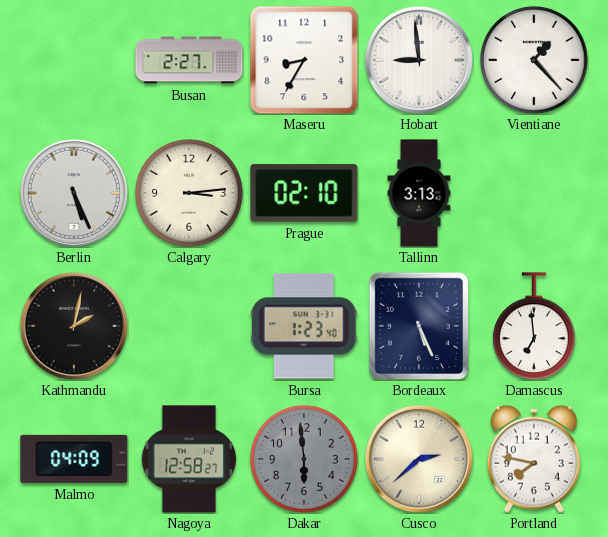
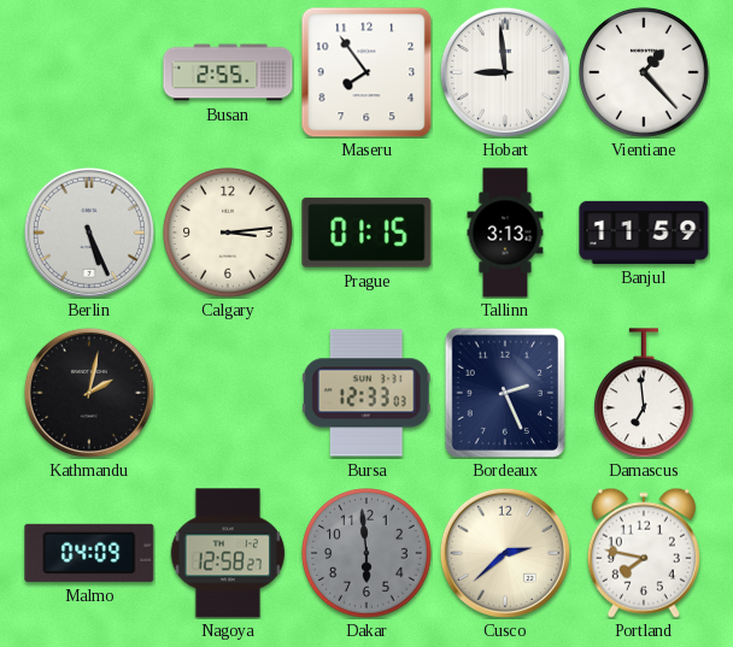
Busan: 2:27 -> 2:55 (228, 72)
Maseru: 8:35 -> 7:54 (366, 72)
Prague: 02:10 -> 01:15 (366, 233)
Banjul: none -> 11:59 (644, 233)
Bursa: 1:23 -> 12:33 (366, 393)
Bordeaux: 5:26 -> 2:26 (505, 392)
